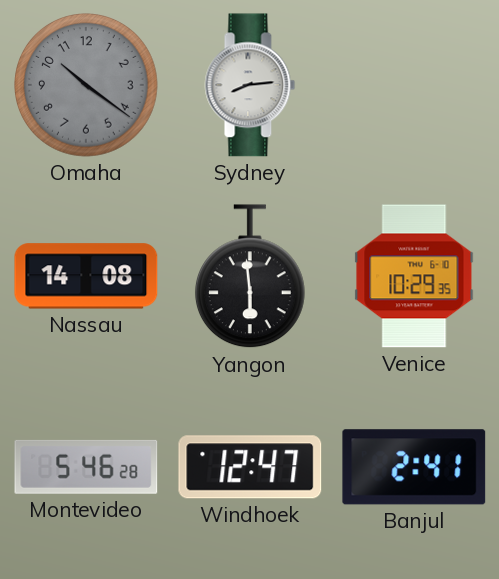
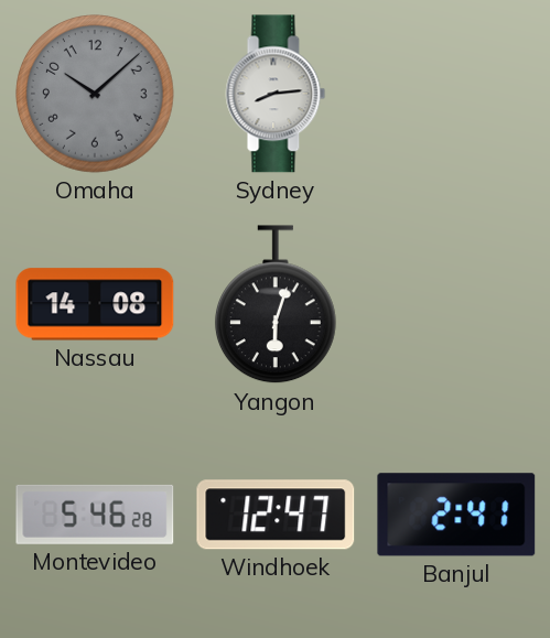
Omaha: 10:21 -> 10:08 (96, 95)
Yangon: 5:59 -> 6:03 (276, 305)
Venice: 10:29 -> none (414, 276)
